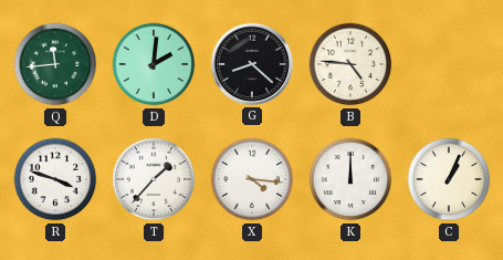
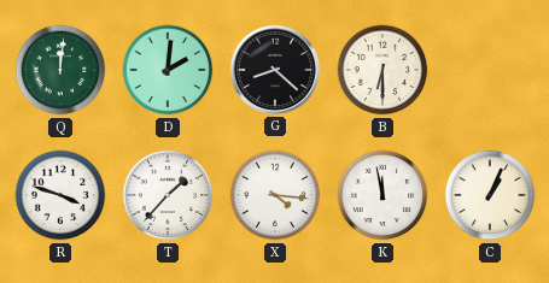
Q: 11:44 -> 12:01 (60, 70)
B: 4:46 -> 6:30 (382, 70)
K: 12:00 -> 11:58 (382, 195)
